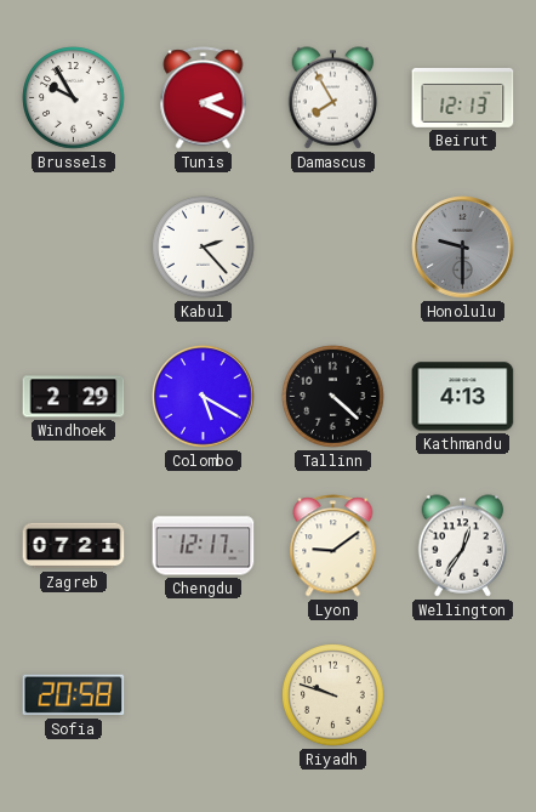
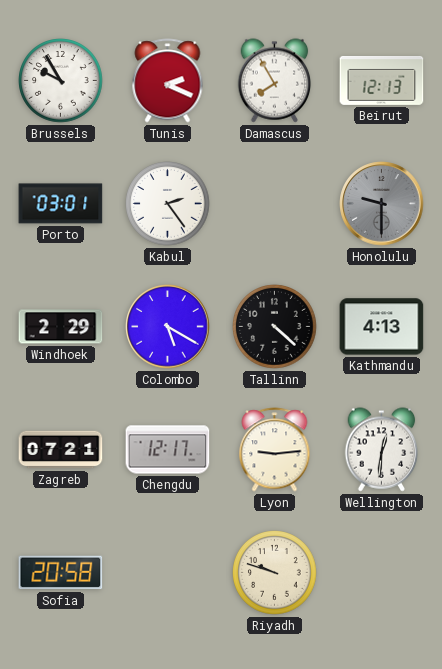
Porto: none -> 03:01 (61, 204)
Kabul: 2:23 -> 2:24 (168, 204)
Lyon: 9:09 -> 9:14 (275, 450)
Wellington: 12:36 -> 12:31 (382, 450)
